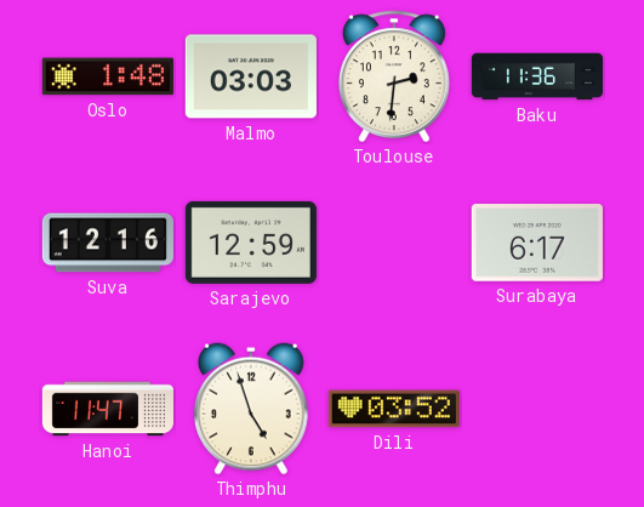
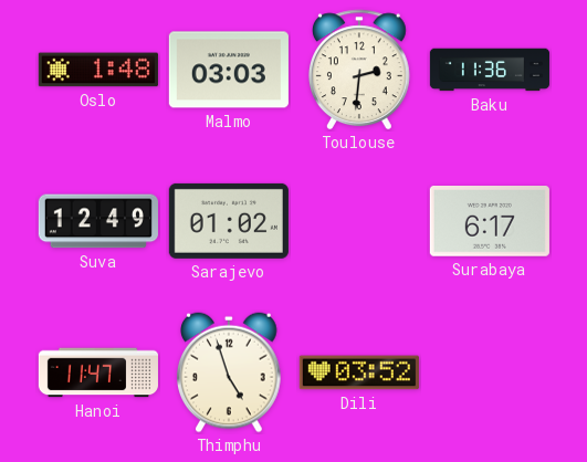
Suva: 12:16 -> 12:49 (98, 221)
Sarajevo: 12:59 -> 01:02 (229, 221)
